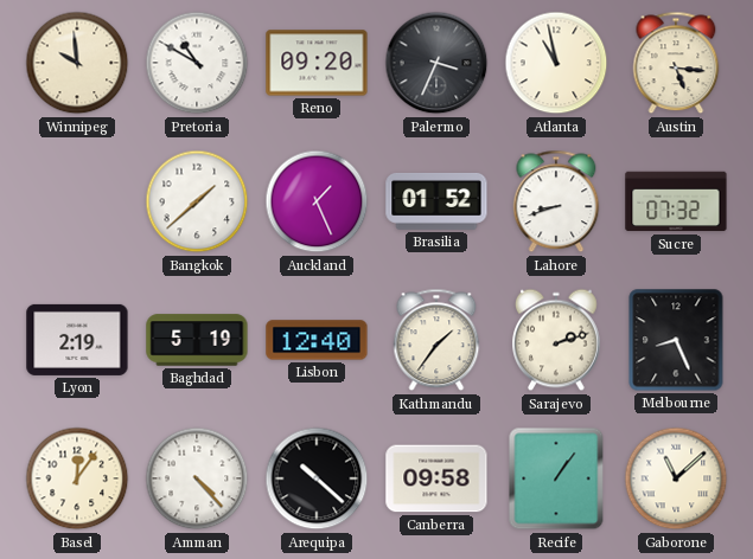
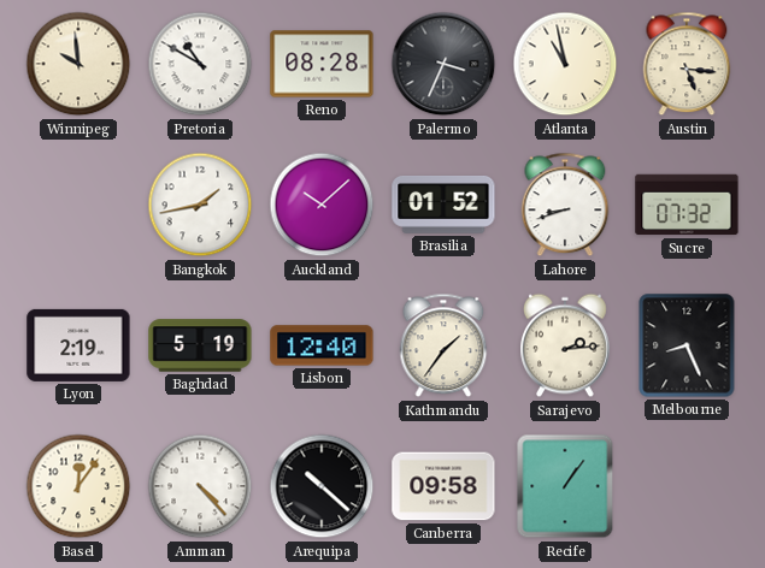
Reno: 09:20 -> 08:28 (322, 64)
Bangkok: 1:38 -> 1:43 (200, 205)
Auckland: 1:26 -> 10:08 (322, 205)
Sarajevo: 2:12 -> 2:14 (566, 345)
Gaborone: 11:08 -> none (676, 478)
